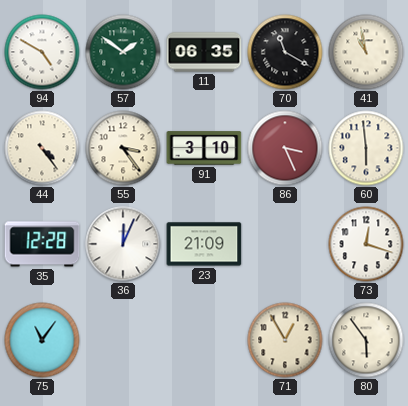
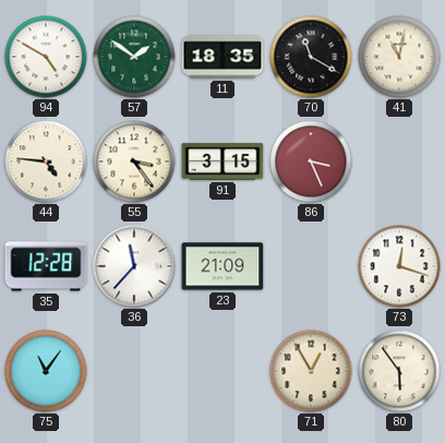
11: 06:35 -> 18:35 (222, 57)
41: 10:58 -> 11:02 (399, 57)
44: 4:24 -> 4:46 (46, 161)
91: 3:10 -> 3:15 (222, 161)
60: 5:59 -> none (366, 148)
36: 12:04 -> 11:37 (134, 266)
